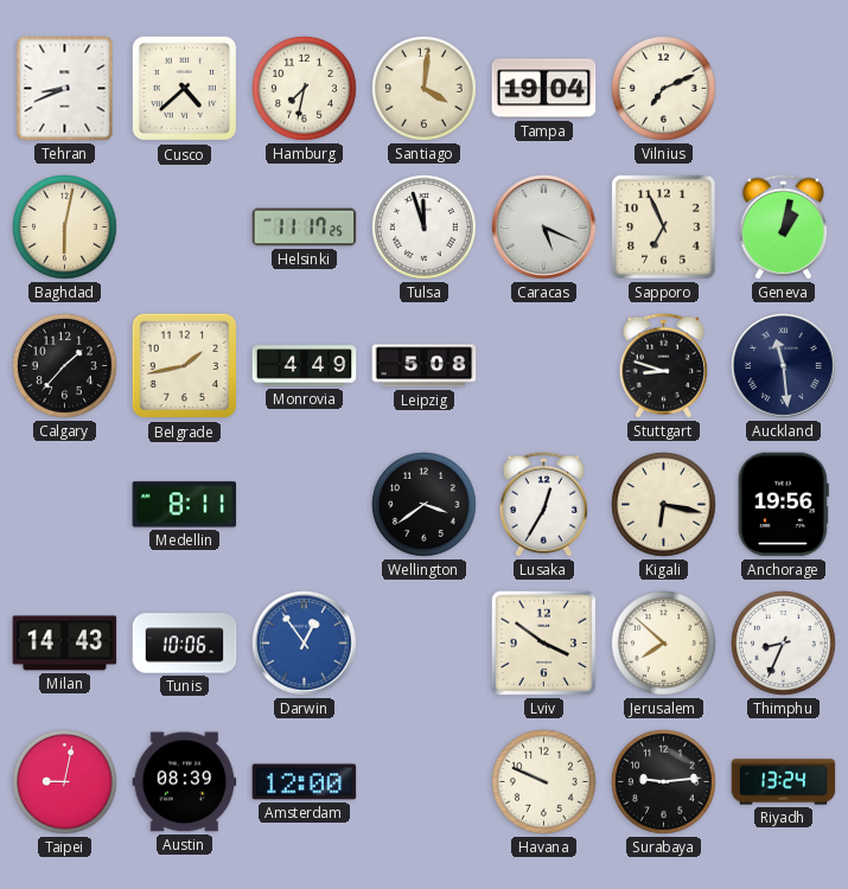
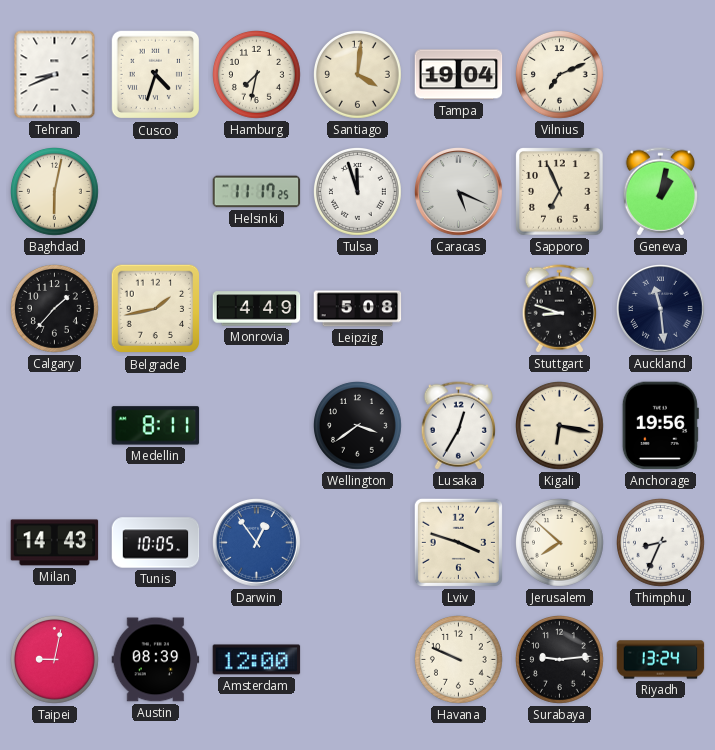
Cusco: 4:38 -> 4:33 (156, 75)
Tunis: 10:06 -> 10:05 (156, 543)
Lviv: 3:51 -> 3:48 (458, 542)
